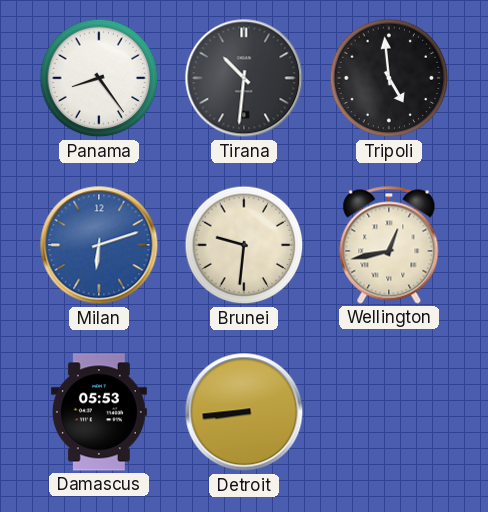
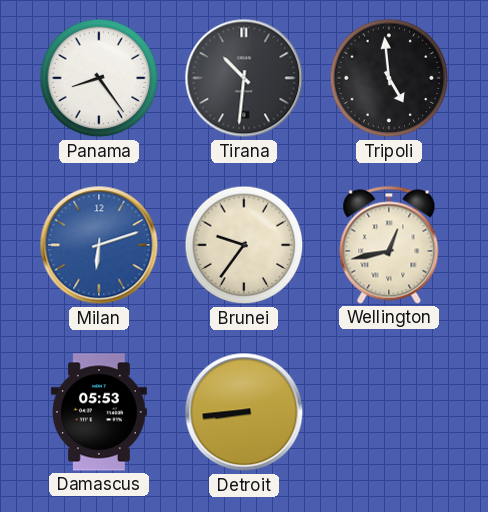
Brunei: 9:31 -> 9:36 (244, 245)
